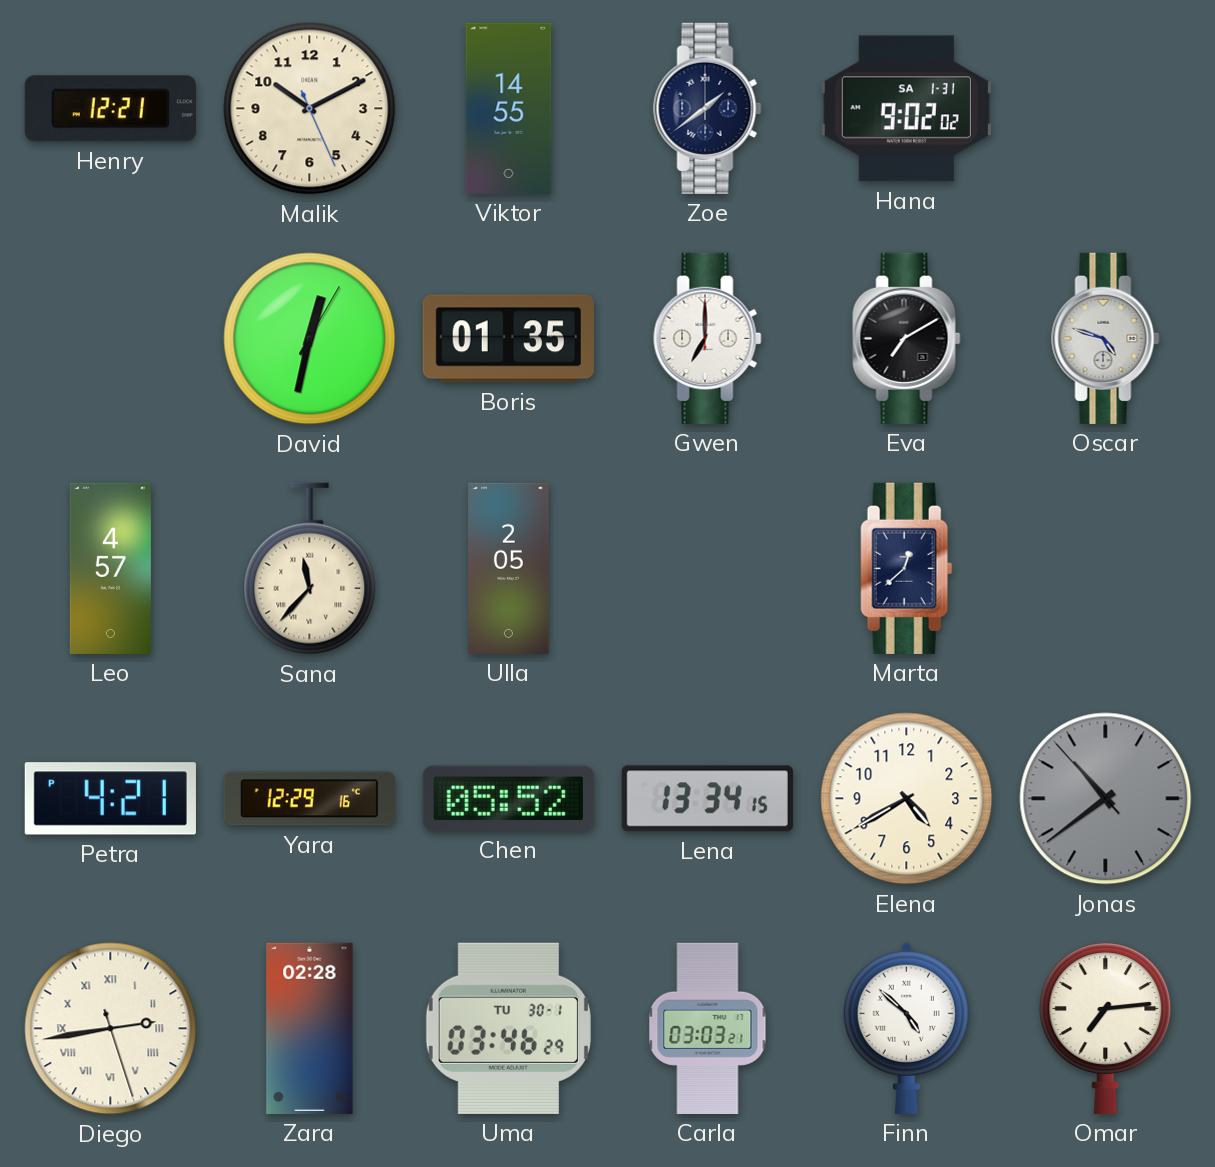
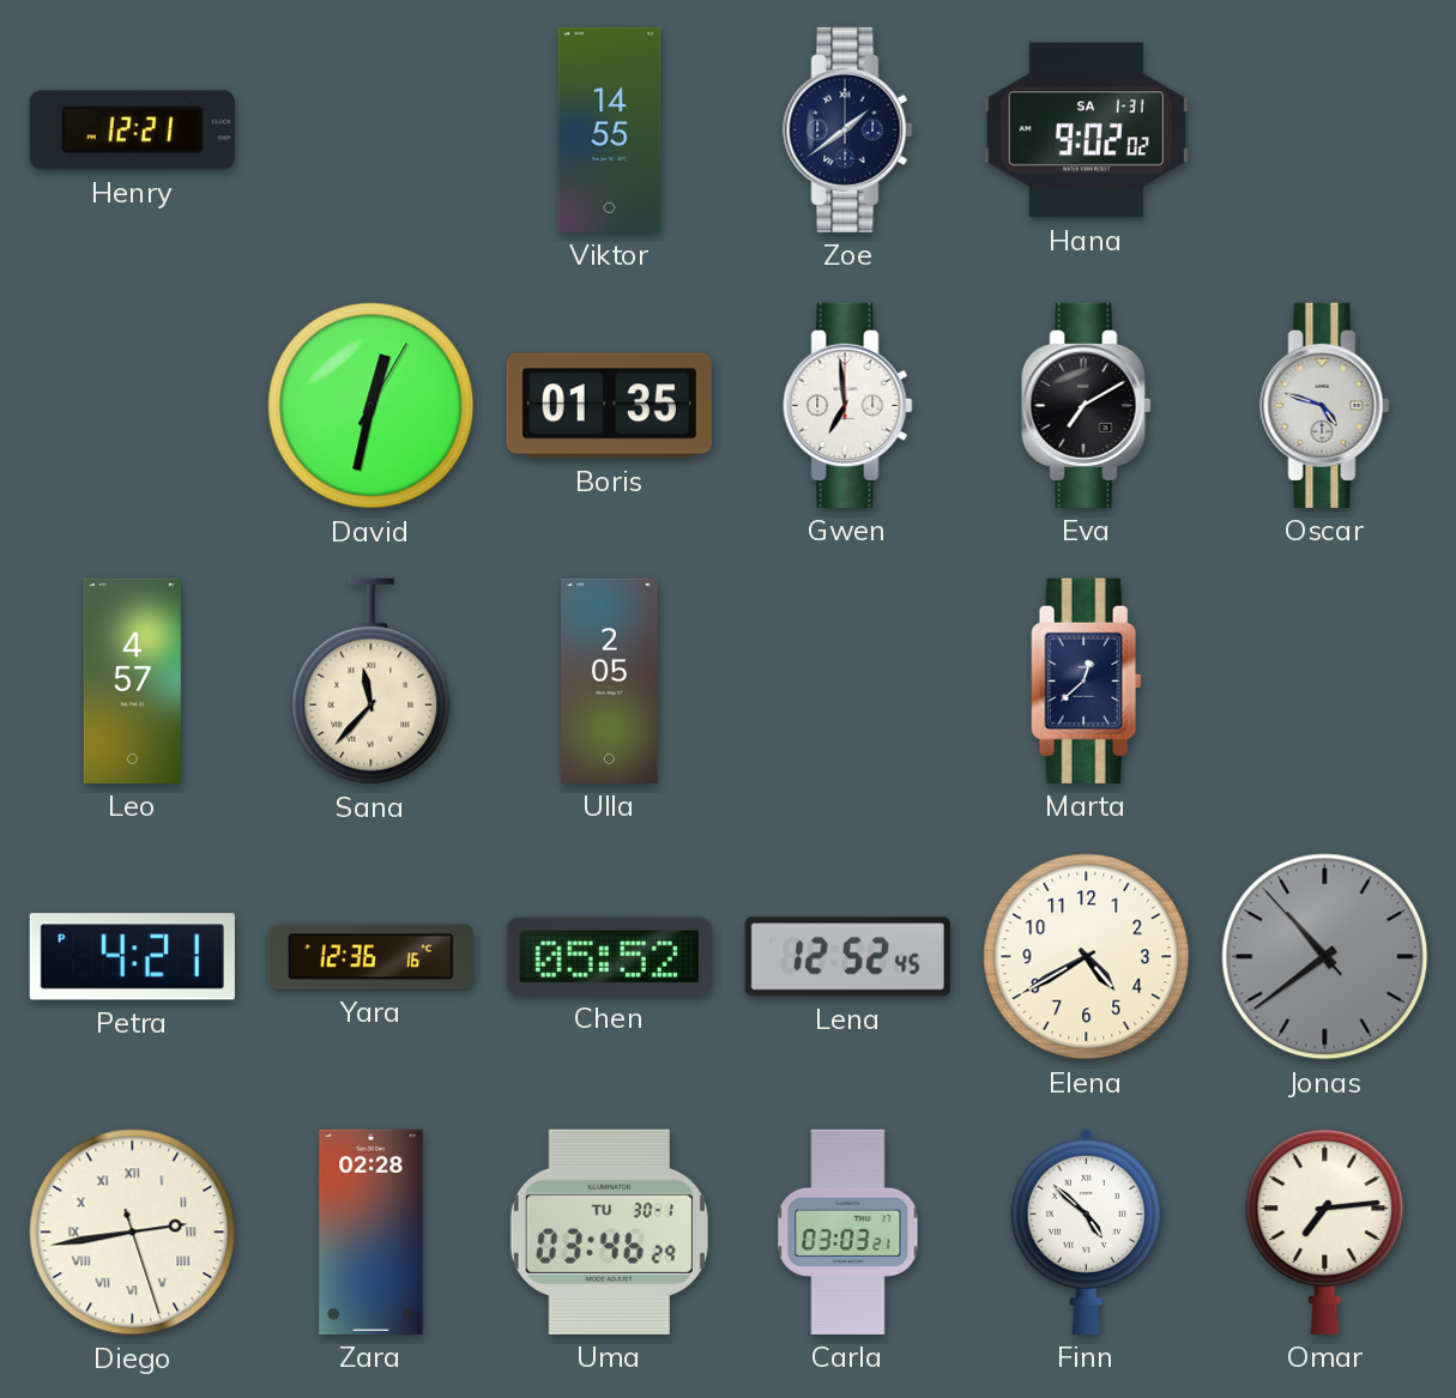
Malik: 10:10 -> none (310, 109)
Gwen: 7:00 -> 6:59 (848, 405)
Yara: 12:29 -> 12:36 (370, 957)
Lena: 13:34 -> 12:52 (847, 957)
